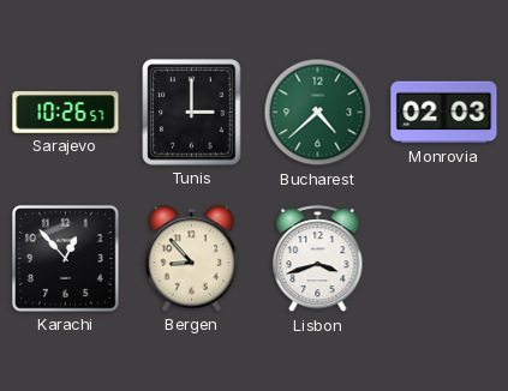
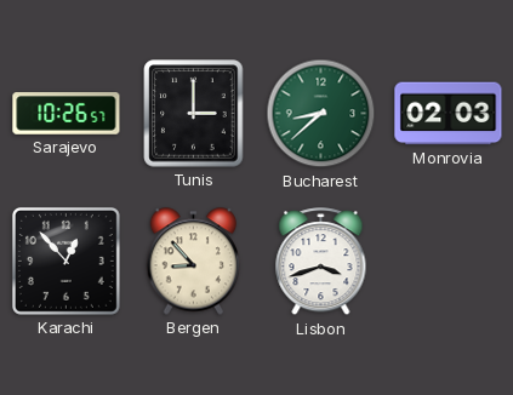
Bucharest: 4:38 -> 8:38 (321, 114)
